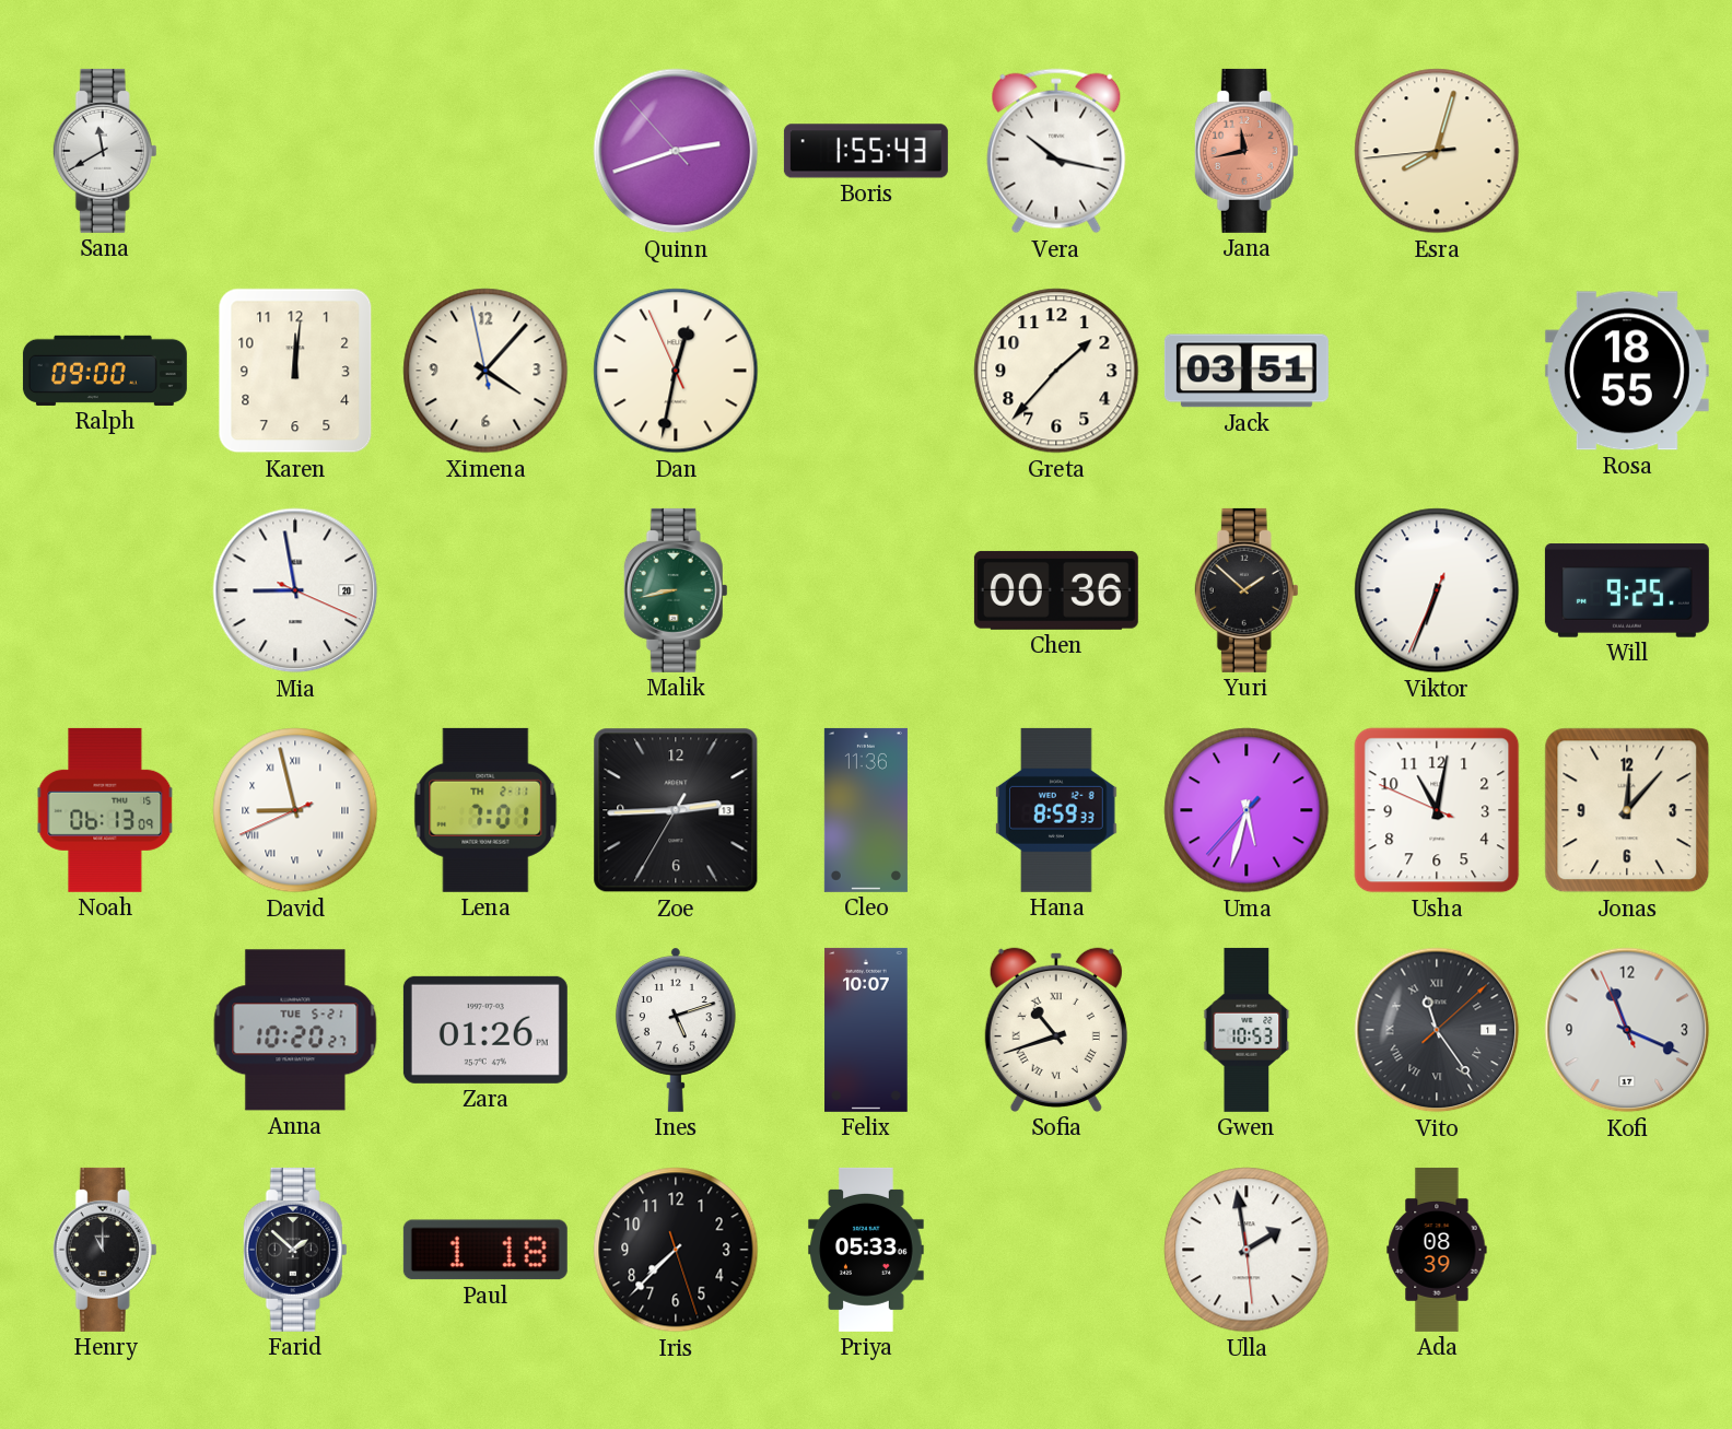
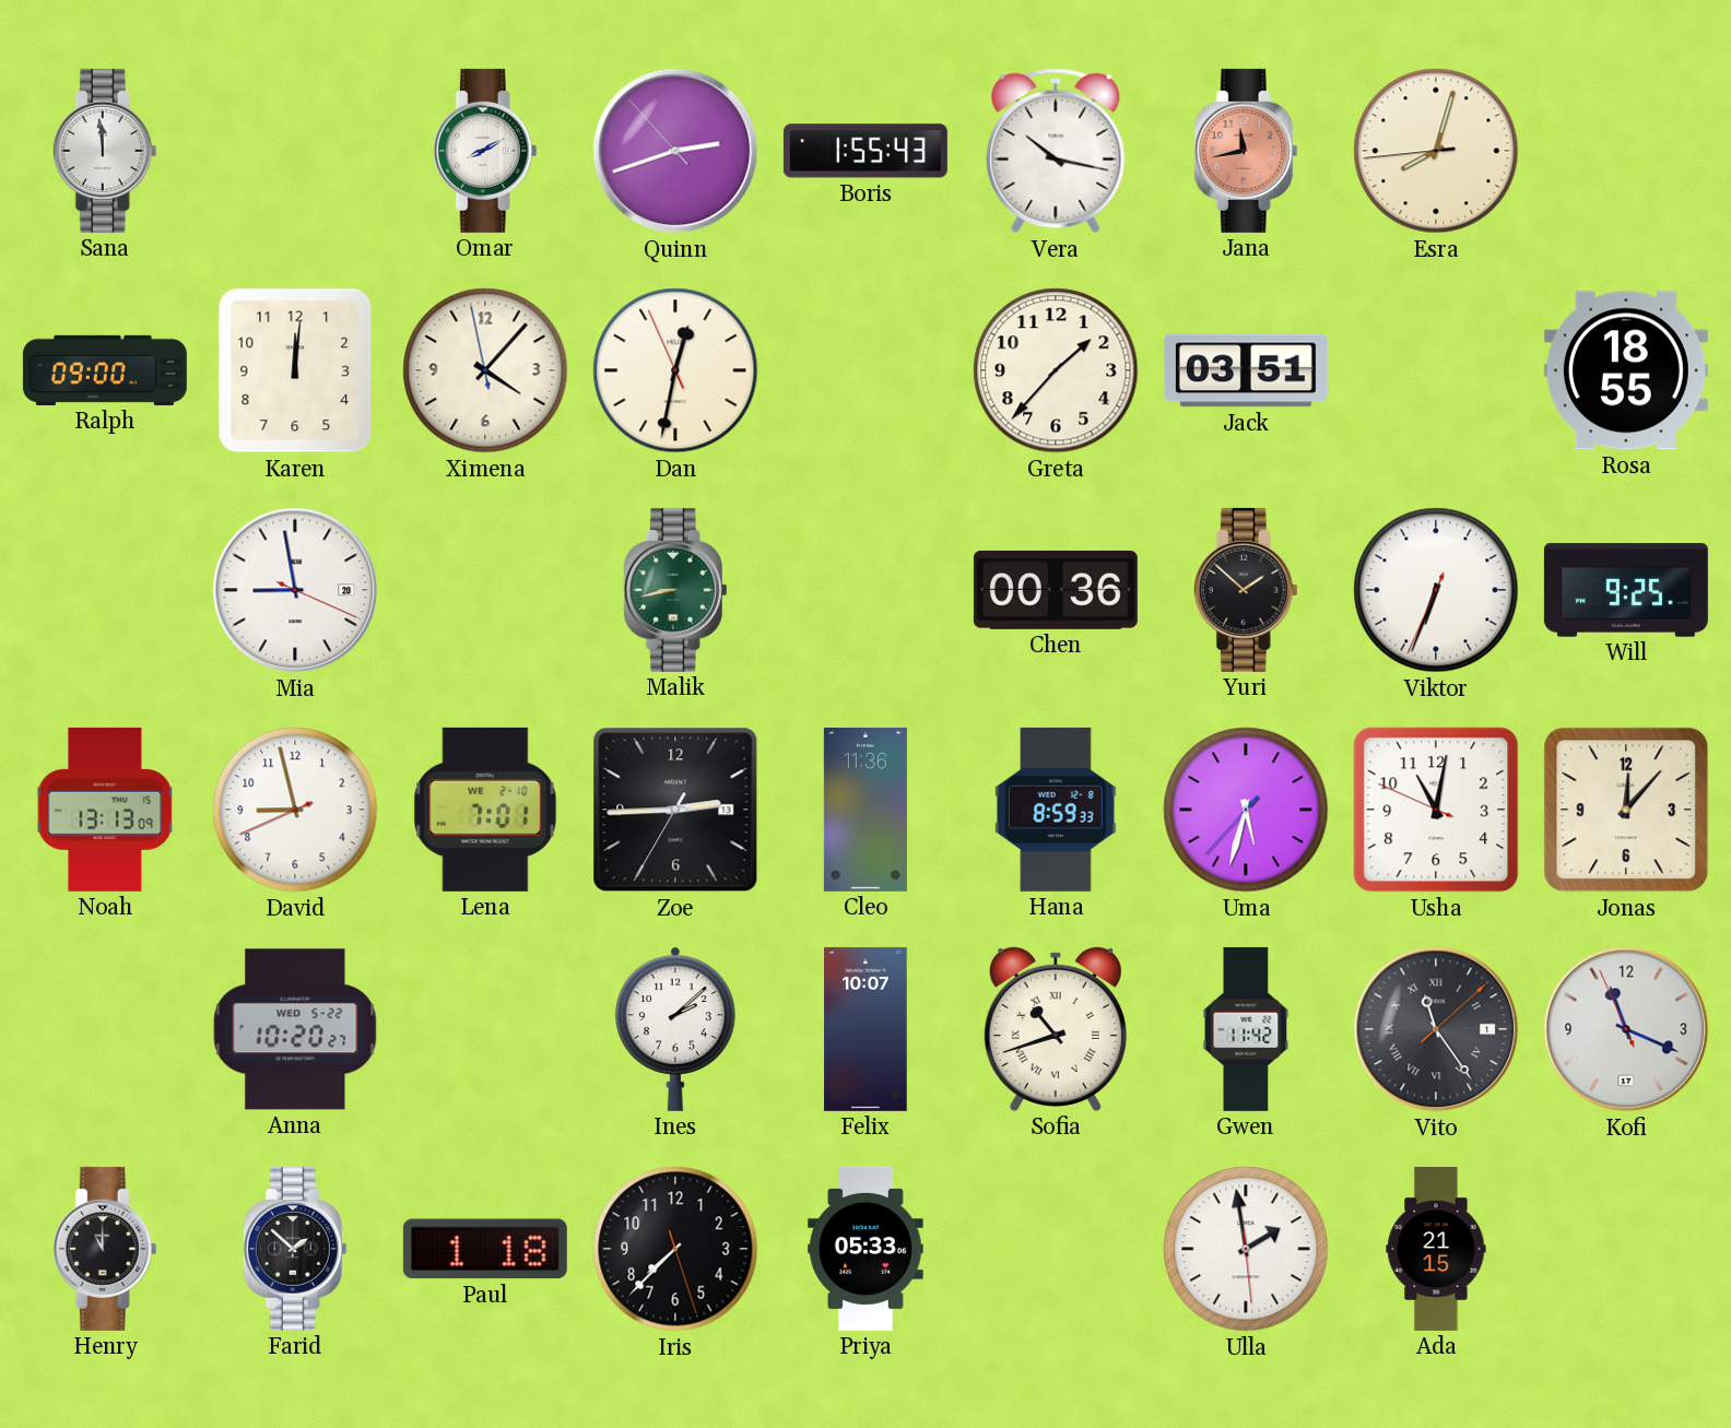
Sana: 11:40 -> 11:59 (105, 151)
Omar: none -> 8:10 (485, 151)
Noah: 06:13 -> 13:13 (105, 810)
David numerals: Roman -> Arabic (295, 810)
Lena date: TH 2-11 -> WE 2-10 (485, 810)
Anna date: TUE 5-21 -> WED 5-22 (295, 1029)
Zara: 01:26 -> none (485, 1030)
Ines: 5:12 -> 2:08 (675, 1029)
Gwen: 10:53 -> 11:42 (1246, 1029)
Ada: 08:39 -> 21:15 (1436, 1249)
